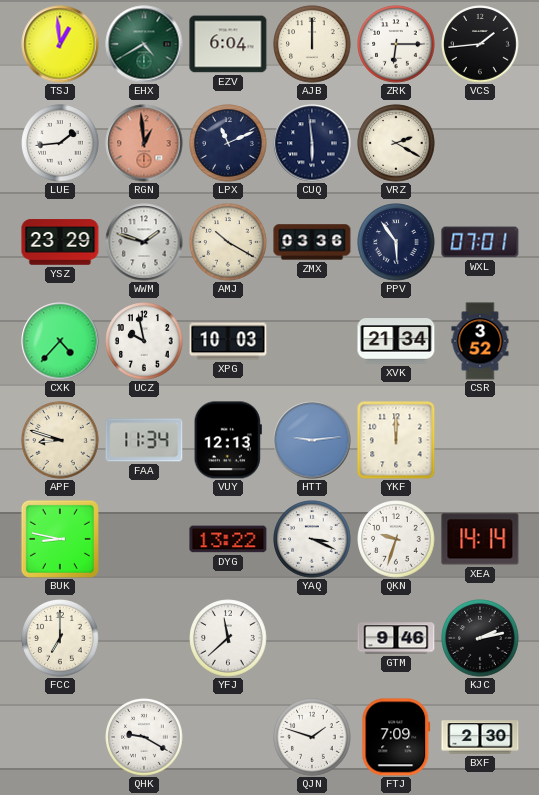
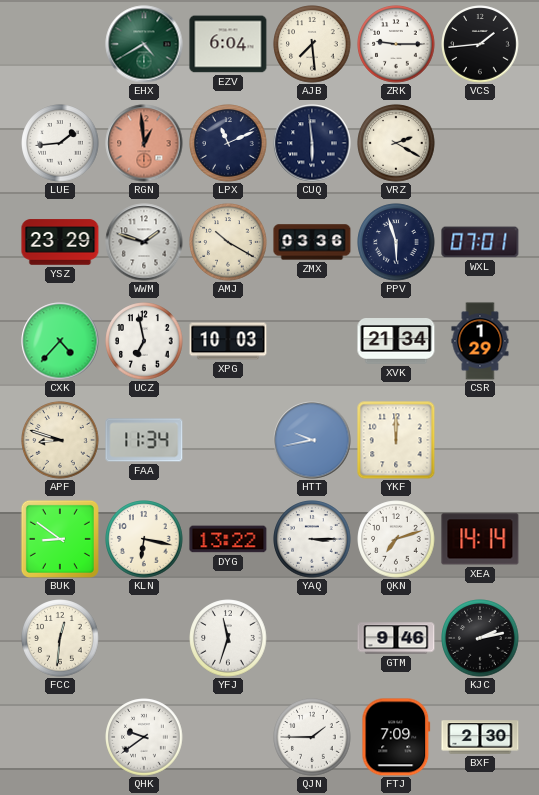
TSJ: 12:59 -> none (60, 44)
AJB: 12:00 -> 7:29 (312, 44)
ZRK: 6:15 -> 9:15 (396, 44)
PPV: 5:54 -> 5:57 (396, 242)
UCZ: 9:58 -> 6:58 (144, 341)
CSR: 3:52 -> 1:29 (480, 341)
VUY: 12:13 -> none (228, 440)
HTT: 9:14 -> 9:43 (312, 440)
BUK: 8:47 -> 8:51 (60, 539)
KLN: none -> 6:17 (144, 539)
YAQ: 3:19 -> 3:15 (312, 539)
QKN: 9:33 -> 7:12 (396, 539)
FCC: 7:00 -> 12:31 (60, 638)
YFJ: 11:38 -> 11:33 (228, 638)
QHK: 9:20 -> 9:39 (144, 737)
QJN: 1:48 -> 1:45 (312, 737)
